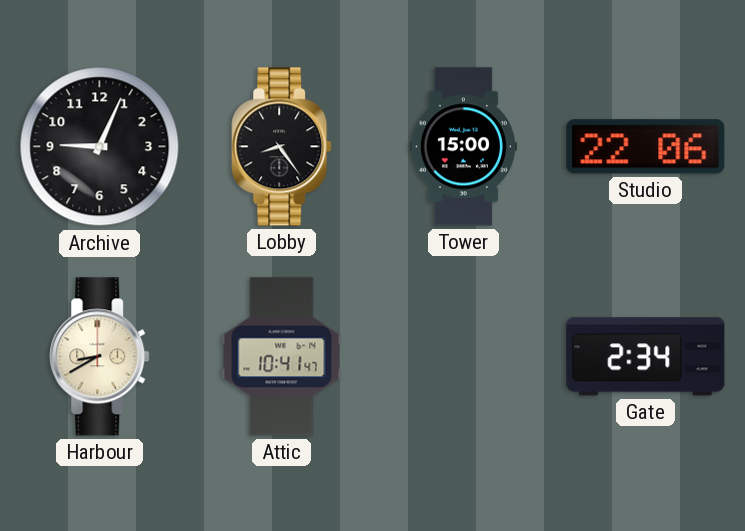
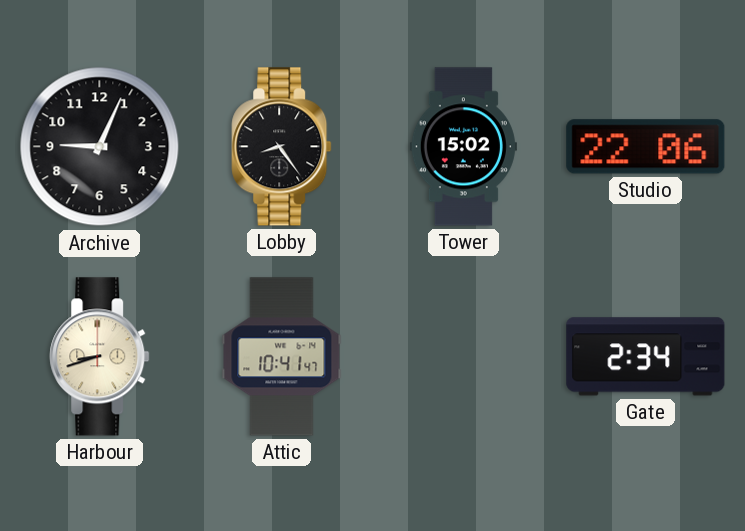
Tower: 15:00 -> 15:02 (463, 147)
Harbour: 8:40 -> 8:42 (100, 357)
